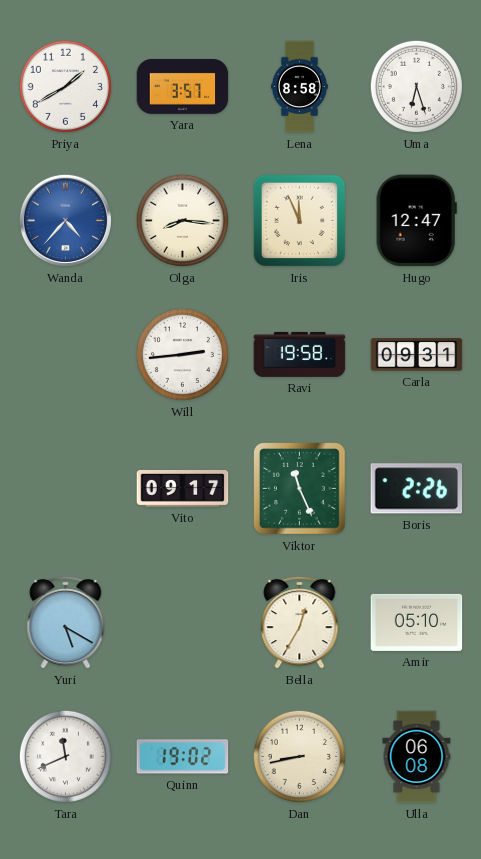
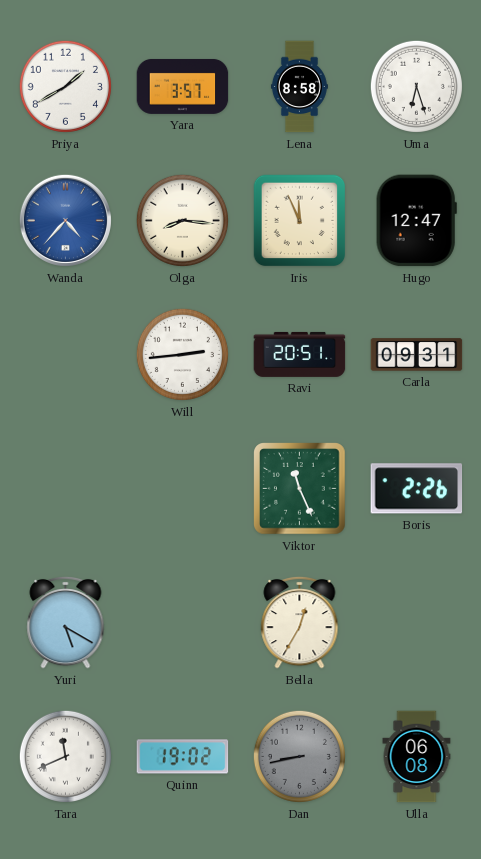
Ravi: 19:58 -> 20:51 (300, 354)
Vito: 09:17 -> none (183, 489)
Amir: 05:10 -> none (417, 622)
Dan dial: cream -> grey (299, 756)
